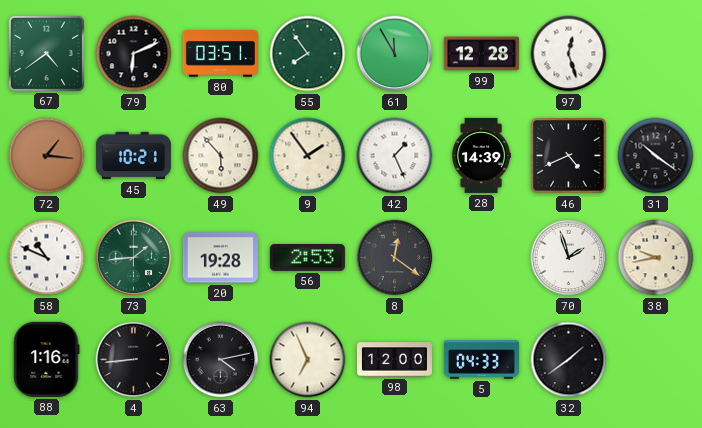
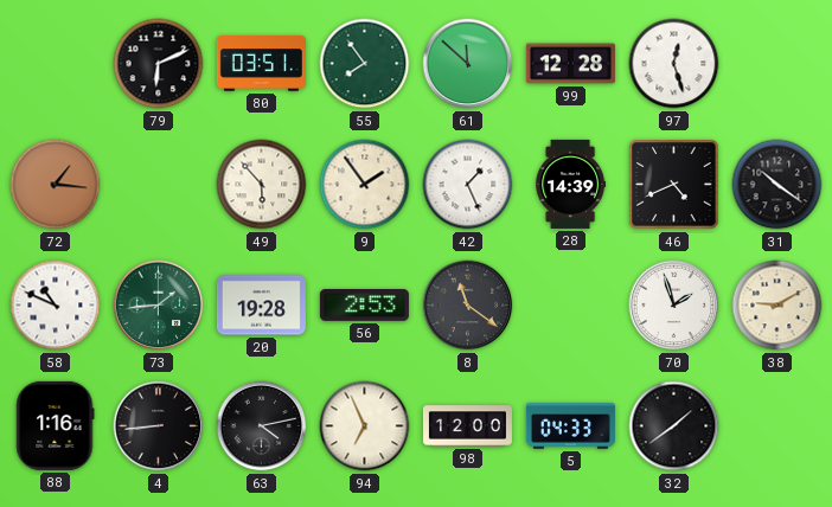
67: 4:39 -> none (46, 53)
61: 11:55 -> 11:52 (468, 64)
45: 10:21 -> none (133, 156)
8: 12:21 -> 11:21 (468, 306)
38: 9:43 -> 9:10 (777, 306)
